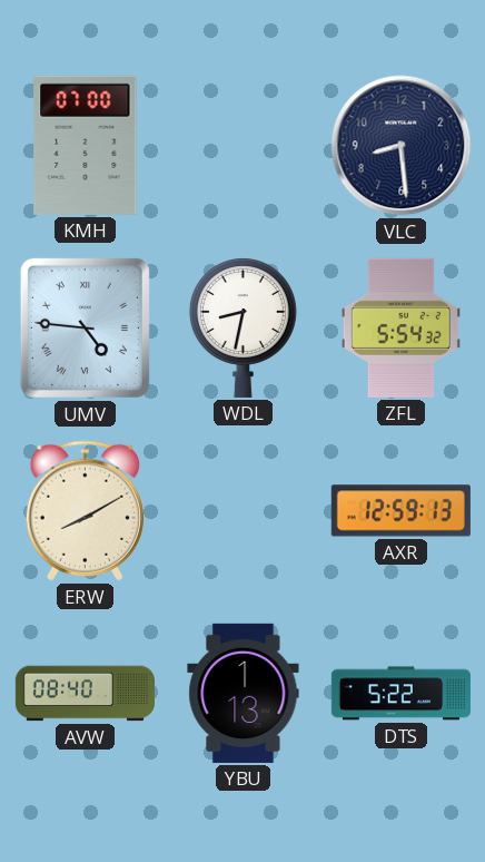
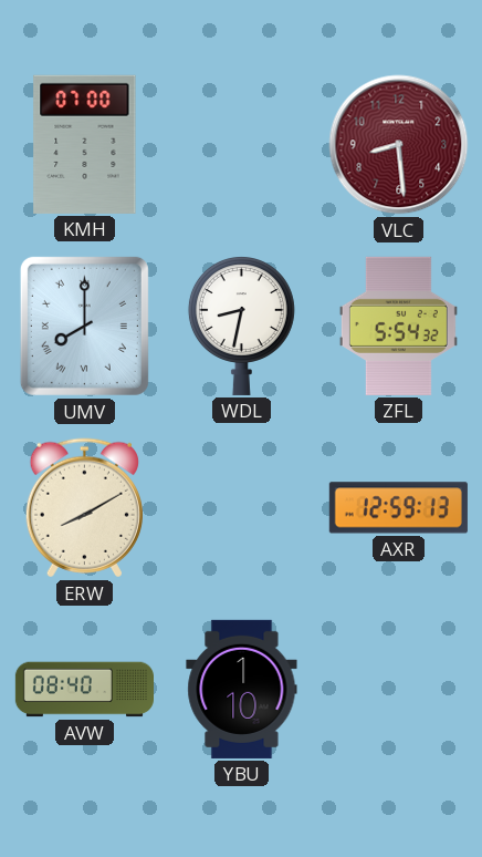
VLC dial: navy -> burgundy (399, 145)
UMV: 4:46 -> 8:00 (84, 326)
YBU: 1:13 -> 1:10 (242, 689)
DTS: 5:22 -> none (400, 694)
